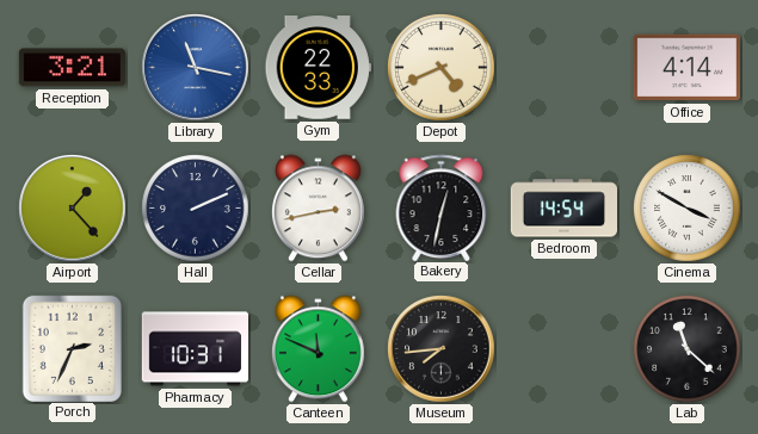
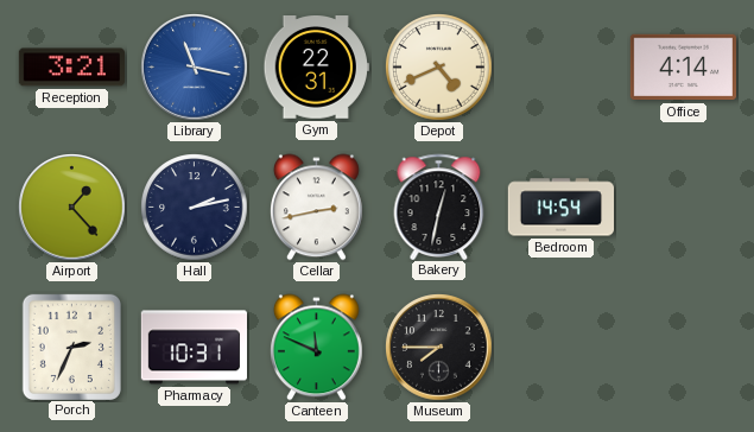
Gym: 22:33 -> 22:31 (316, 68)
Hall: 2:11 -> 2:13 (195, 208)
Cinema: 3:50 -> none (688, 209)
Museum: 7:44 -> 7:45 (439, 348)
Lab: 11:22 -> none (688, 349)
